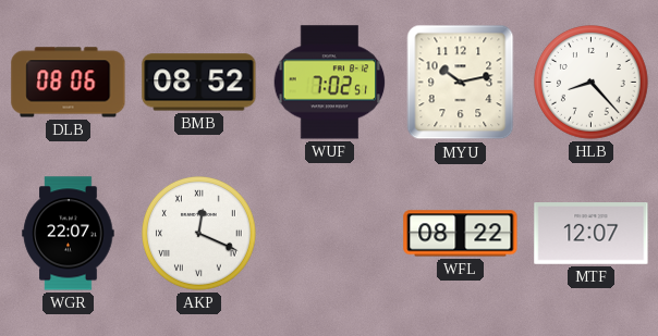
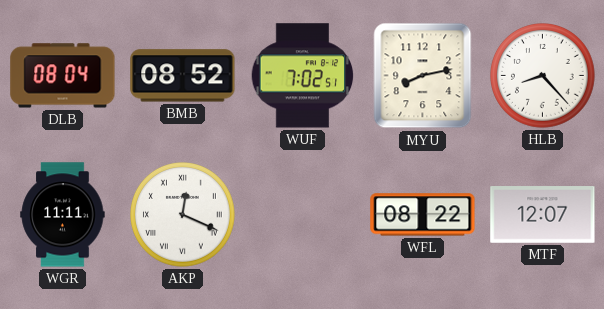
DLB: 08:06 -> 08:04 (63, 76)
MYU: 10:13 -> 8:13 (423, 76)
WGR: 22:07 -> 11:11 (63, 215)
